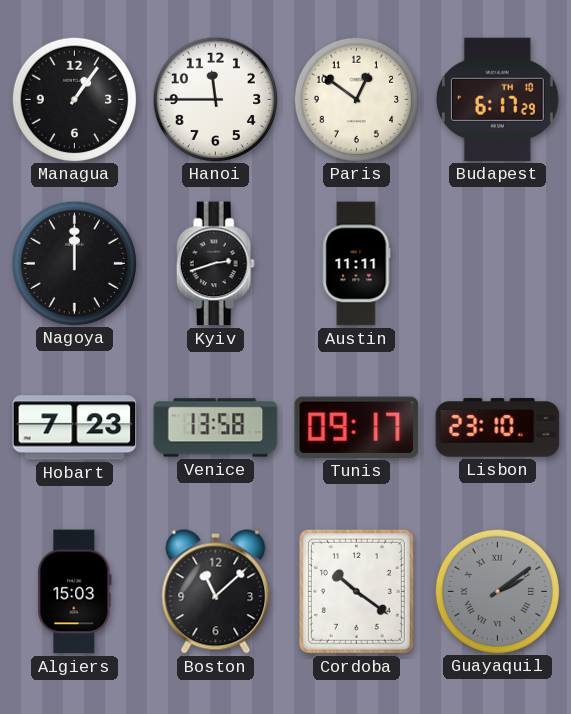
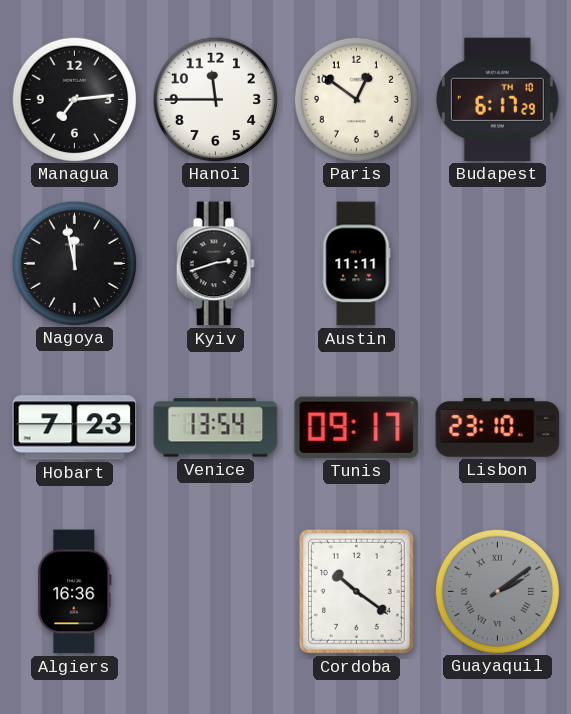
Managua: 1:06 -> 7:14 (74, 99)
Nagoya: 12:00 -> 11:58 (74, 263)
Venice: 13:58 -> 13:54 (216, 428)
Algiers: 15:03 -> 16:36 (75, 592)
Boston: 11:08 -> none (216, 592)
